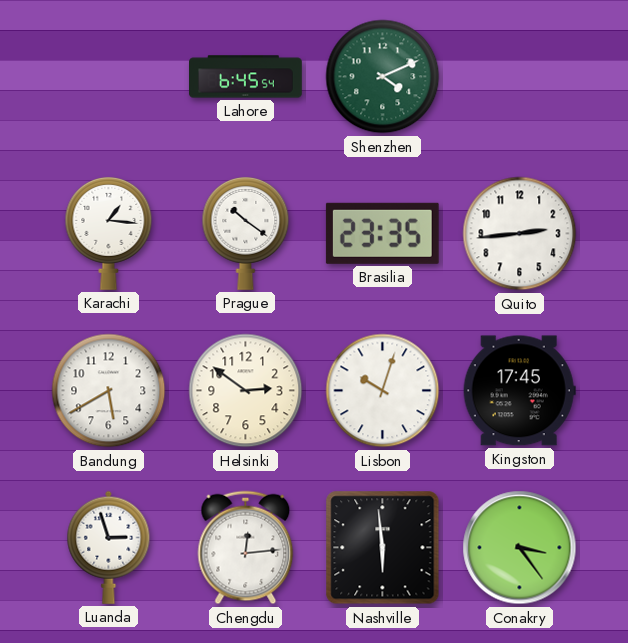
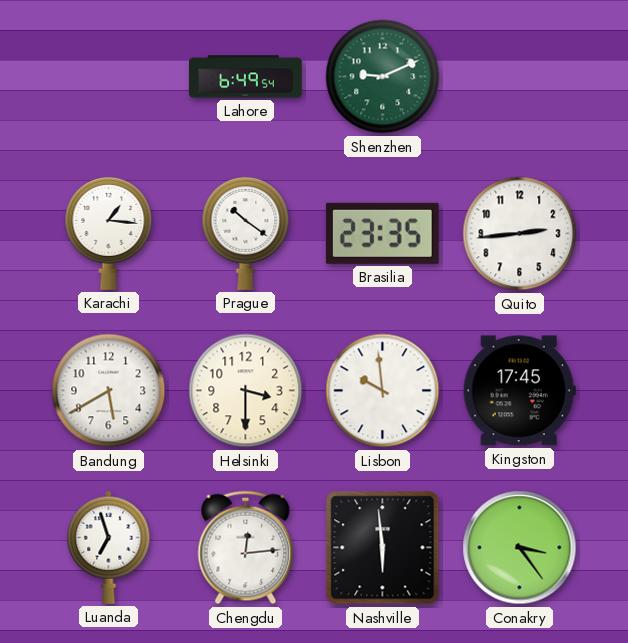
Lahore: 6:45 -> 6:49 (246, 77)
Shenzhen: 4:11 -> 9:11 (383, 77)
Helsinki: 2:51 -> 3:30 (246, 391)
Lisbon: 10:03 -> 9:59 (383, 391)
Luanda: 2:57 -> 6:57 (109, 547)
